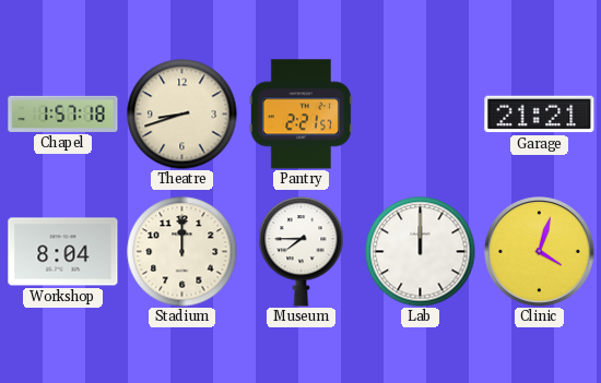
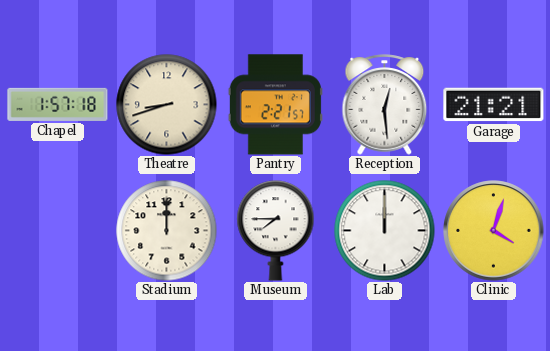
Reception: none -> 12:29 (385, 105)
Workshop: 8:04 -> none (63, 252)
